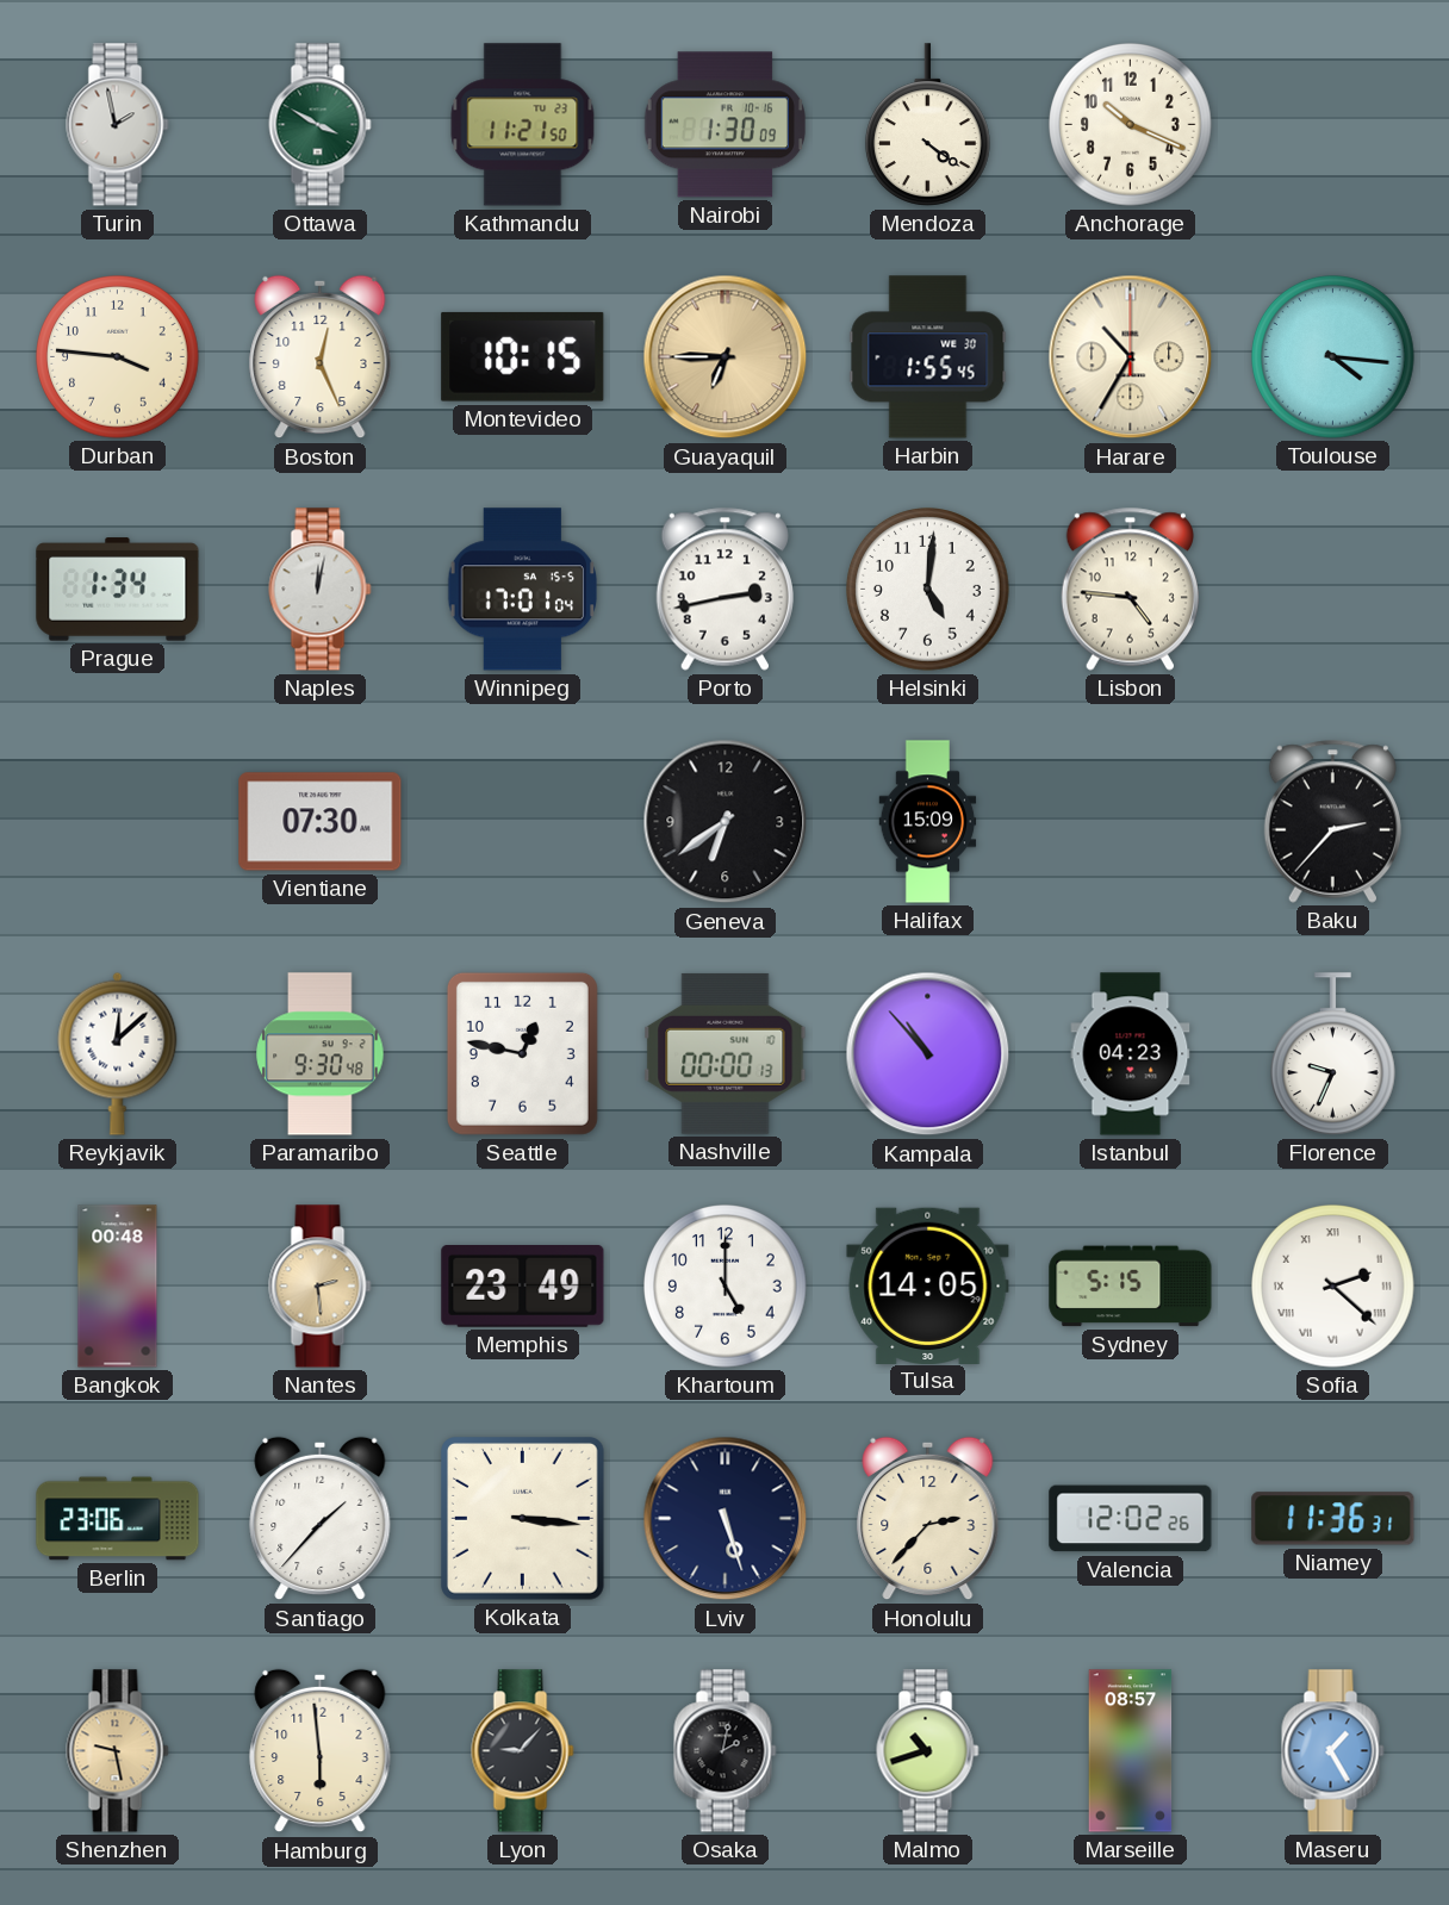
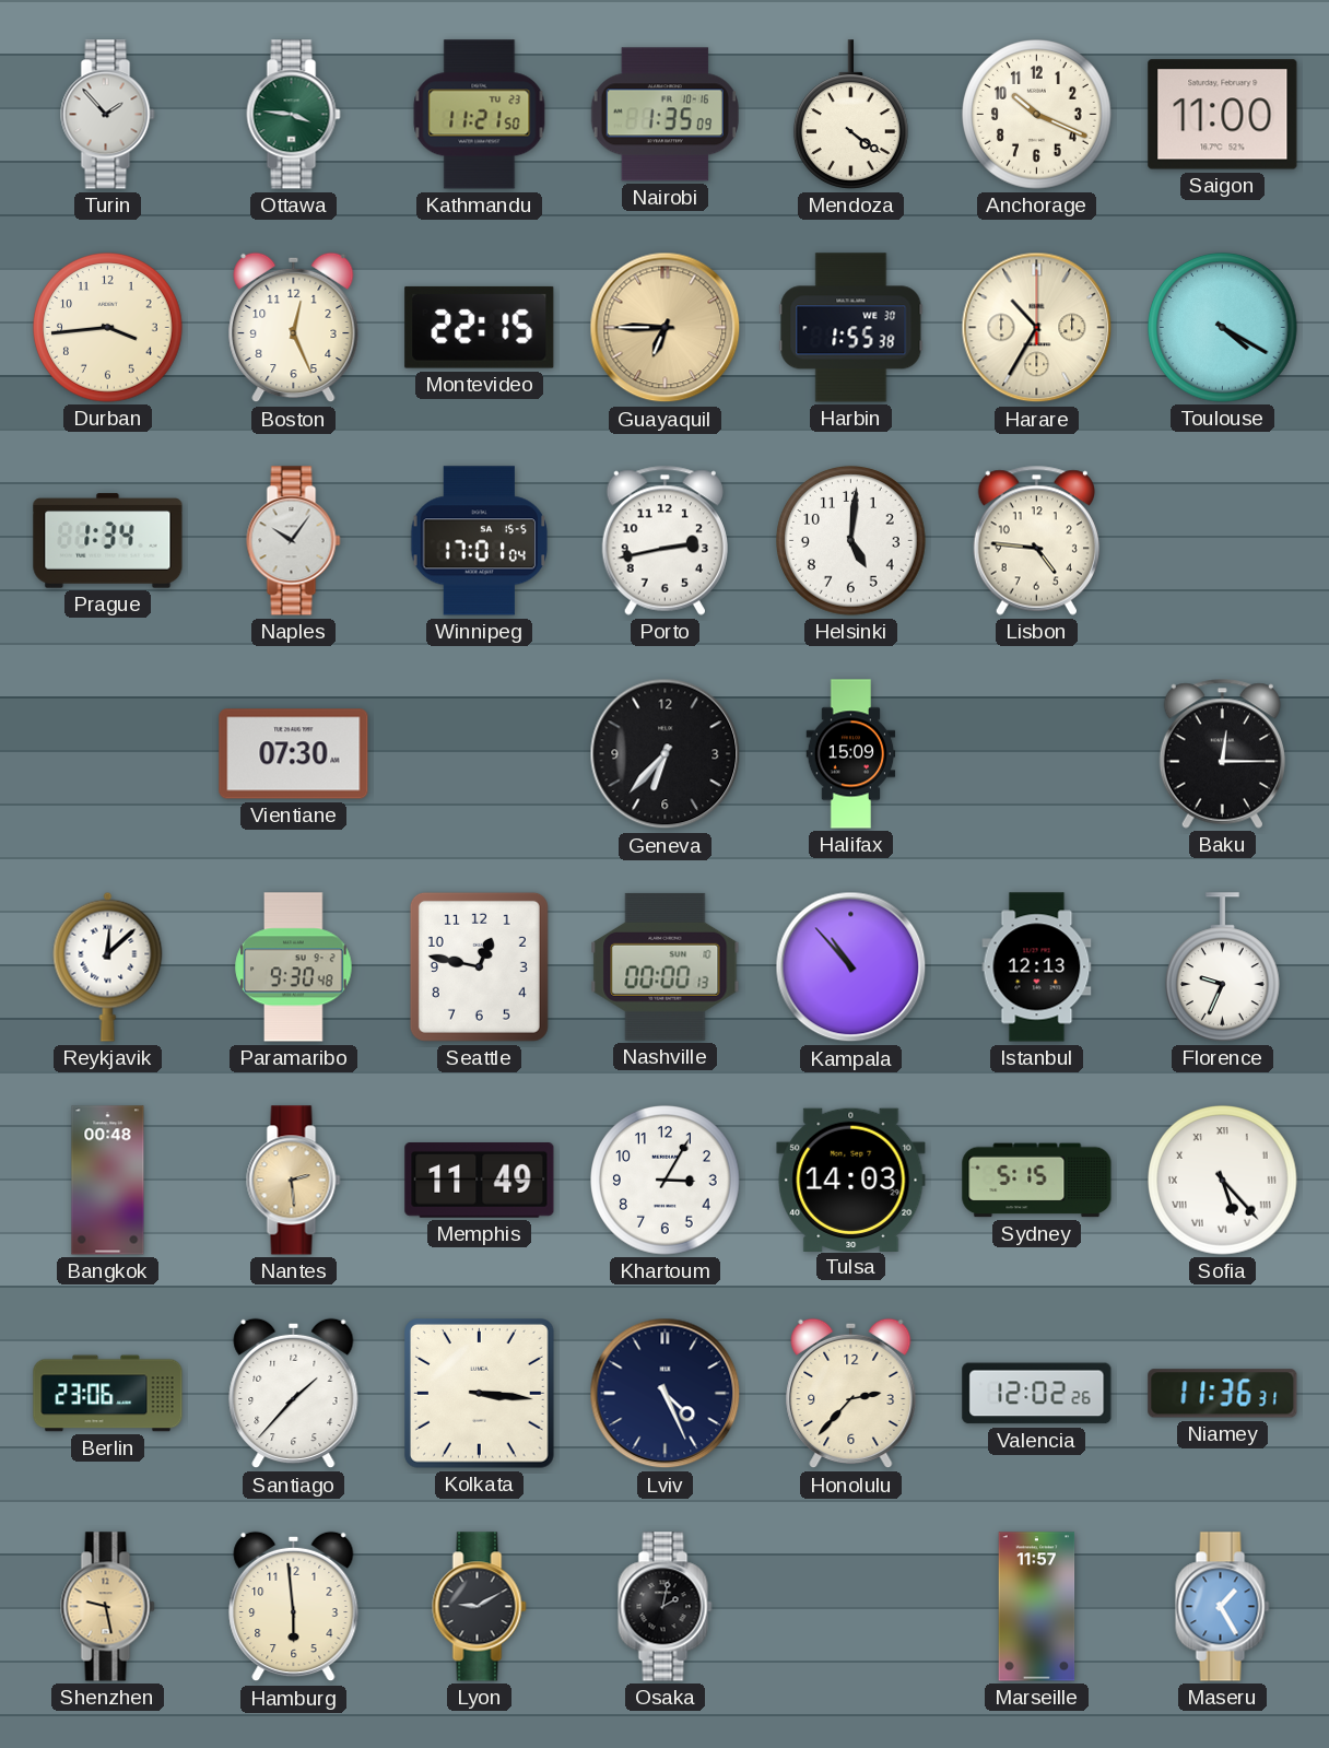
Turin: 1:58 -> 1:53 (108, 115)
Ottawa: 3:50 -> 3:46 (294, 115)
Nairobi: 1:30 -> 1:35 (664, 115)
Saigon: none -> 11:00 (1223, 115)
Durban: 3:46 -> 3:44 (108, 328)
Montevideo: 10:15 -> 22:15 (480, 327)
Harbin: 1:55:45 -> 1:55:38 (851, 328)
Toulouse: 4:16 -> 4:20 (1223, 328)
Naples: 12:02 -> 10:06 (294, 541)
Geneva: 6:39 -> 6:37 (666, 754)
Baku: 2:37 -> 12:15 (1222, 753)
Istanbul: 04:23 -> 12:13 (1037, 967)
Memphis: 23:49 -> 11:49 (480, 1181)
Khartoum: 5:00 -> 3:05 (666, 1181)
Tulsa: 14:05 -> 14:03 (851, 1180)
Sofia: 2:22 -> 5:23 (1223, 1181)
Lviv: 5:27 -> 4:26 (666, 1394)
Lyon: 9:07 -> 9:10 (480, 1607)
Malmo: 10:42 -> none (928, 1751)
Marseille: 08:57 -> 11:57 (1037, 1607)
